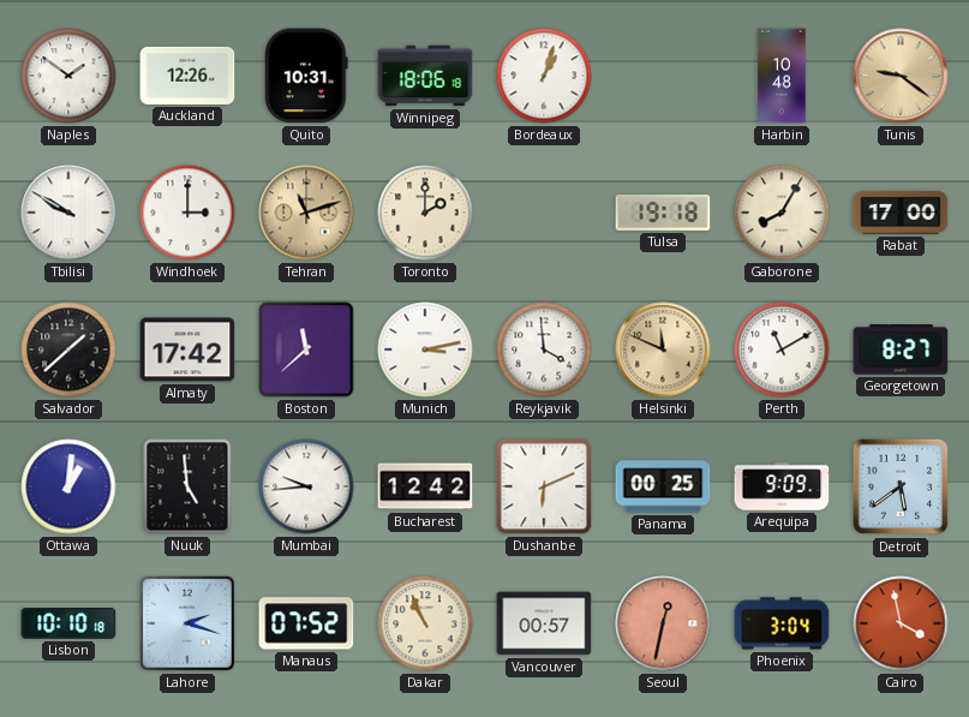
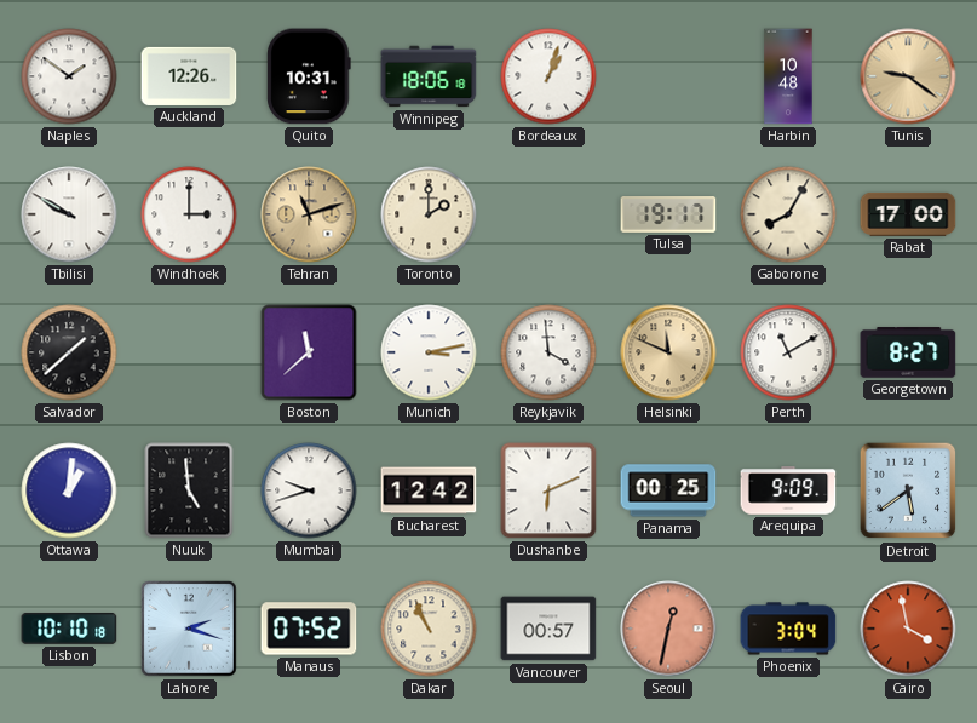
Tulsa: 19:18 -> 19:17 (668, 216)
Almaty: 17:42 -> none (187, 349)
Mumbai: 9:44 -> 9:42 (309, 490)
